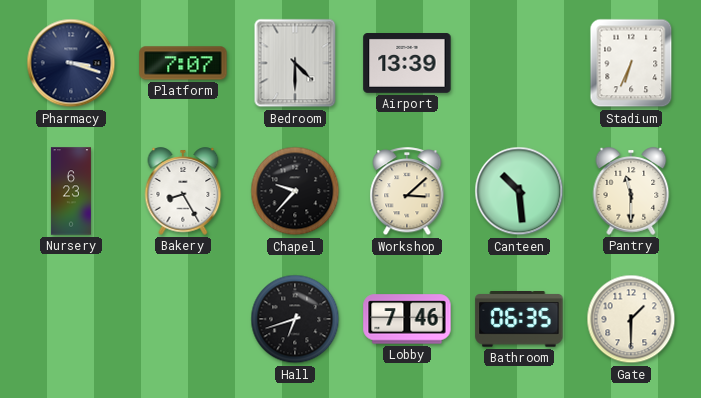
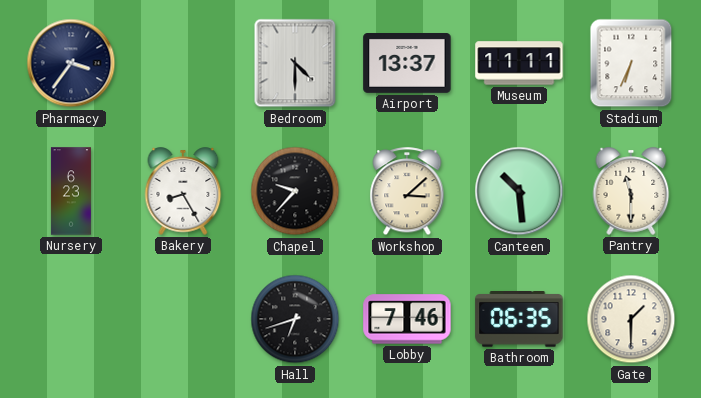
Pharmacy: 3:18 -> 3:36 (71, 63)
Platform: 7:07 -> none (183, 63)
Airport: 13:39 -> 13:37 (407, 64)
Museum: none -> 11:11 (519, 63)
